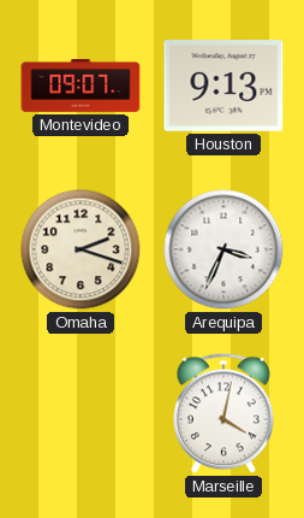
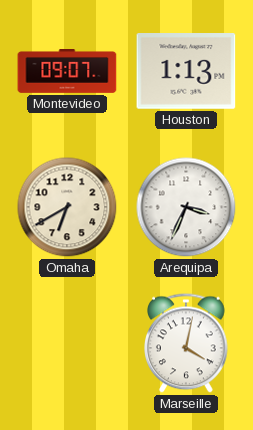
Houston: 9:13 -> 1:13 (186, 72)
Omaha: 2:18 -> 6:40 (67, 207)
